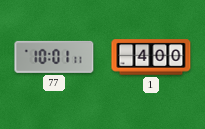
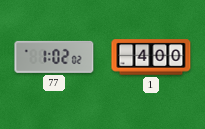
77: 10:01 -> 1:02 (54, 57)
